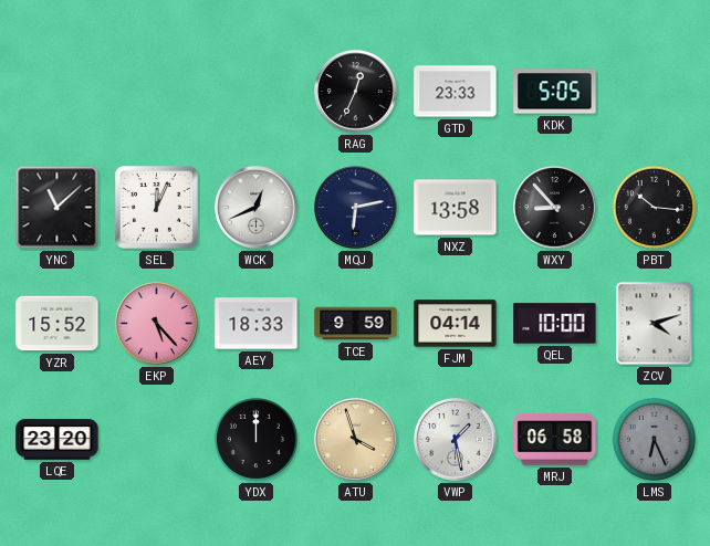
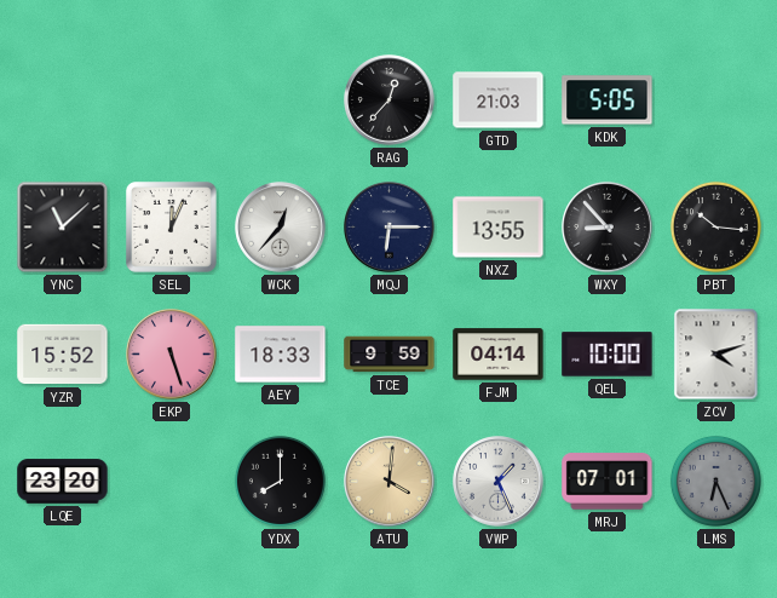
RAG: 12:34 -> 12:37 (390, 100)
GTD: 23:33 -> 21:03 (499, 100)
WCK: 12:41 -> 12:37 (281, 228)
MQJ: 6:13 -> 6:15 (390, 228)
NXZ: 13:58 -> 13:55 (499, 228)
EKP: 5:23 -> 5:27 (172, 355)
YDX: 12:00 -> 8:00 (280, 481)
ATU: 3:57 -> 4:01 (390, 482)
VWP: 1:28 -> 1:26 (499, 482)
MRJ: 06:58 -> 07:01 (608, 482)
